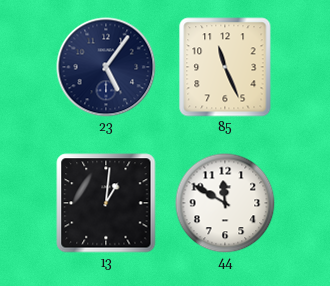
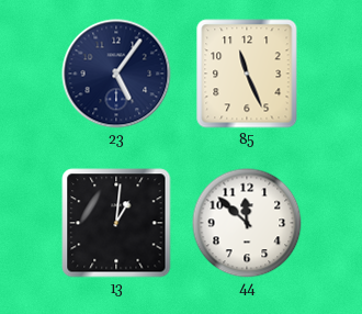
44: 11:50 -> 11:52 (247, 223)
